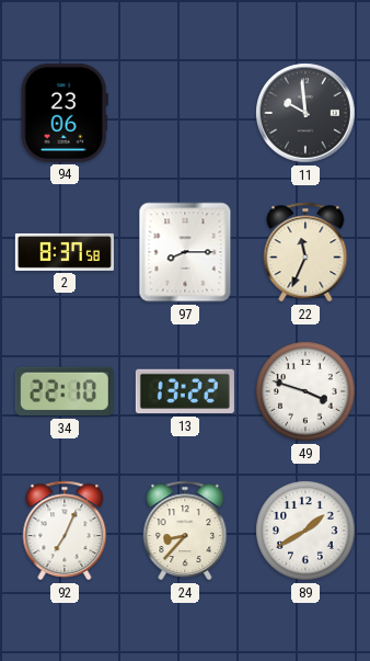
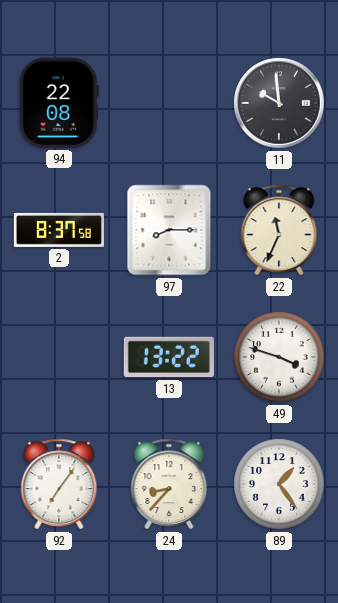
94: 23:06 -> 22:08 (59, 103)
34: 22:10 -> none (65, 391)
92: 7:04 -> 7:06 (59, 484)
89: 1:40 -> 1:24 (279, 484)
